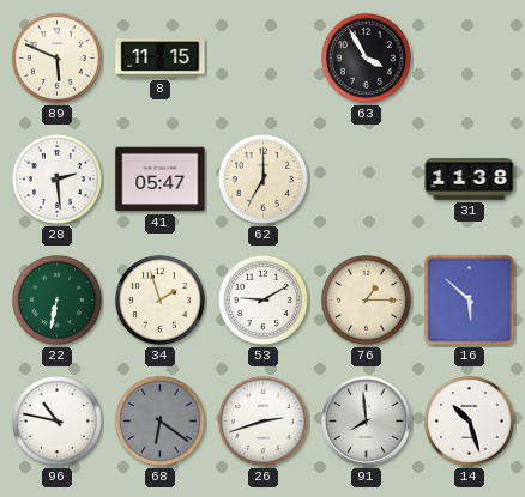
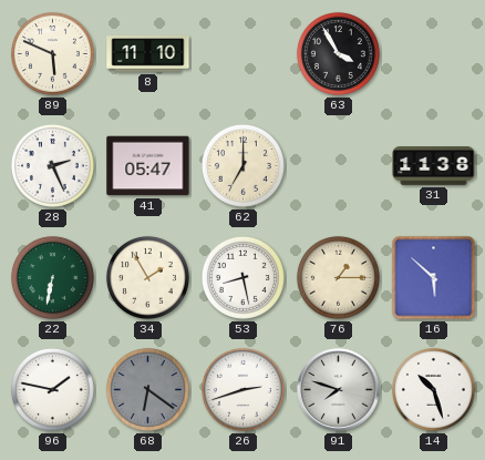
8: 11:15 -> 11:10 (148, 54)
28: 2:29 -> 2:26 (52, 165)
34: 1:57 -> 1:55 (147, 277)
53: 9:10 -> 8:28 (242, 277)
96: 10:47 -> 1:47 (52, 389)
91: 7:59 -> 7:48 (339, 390)
